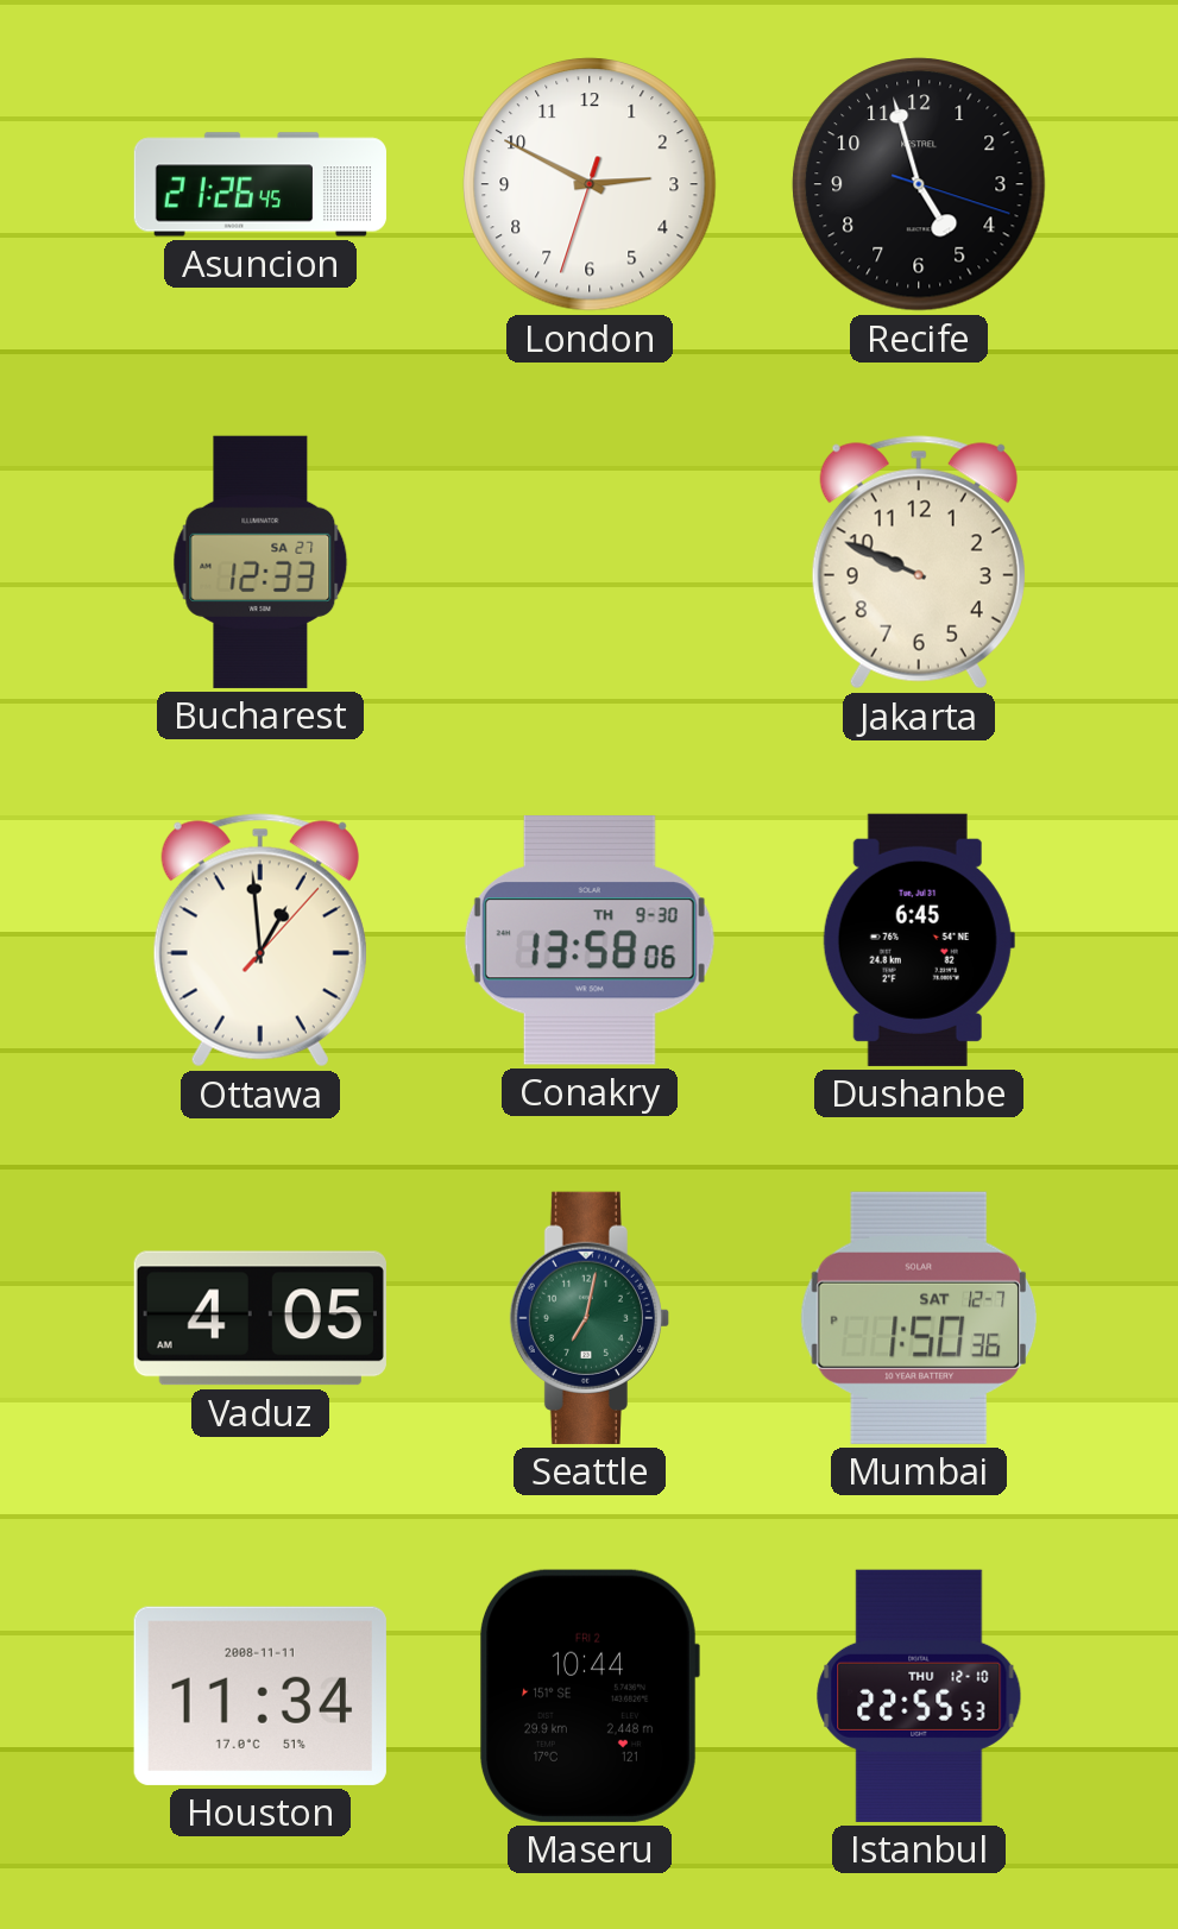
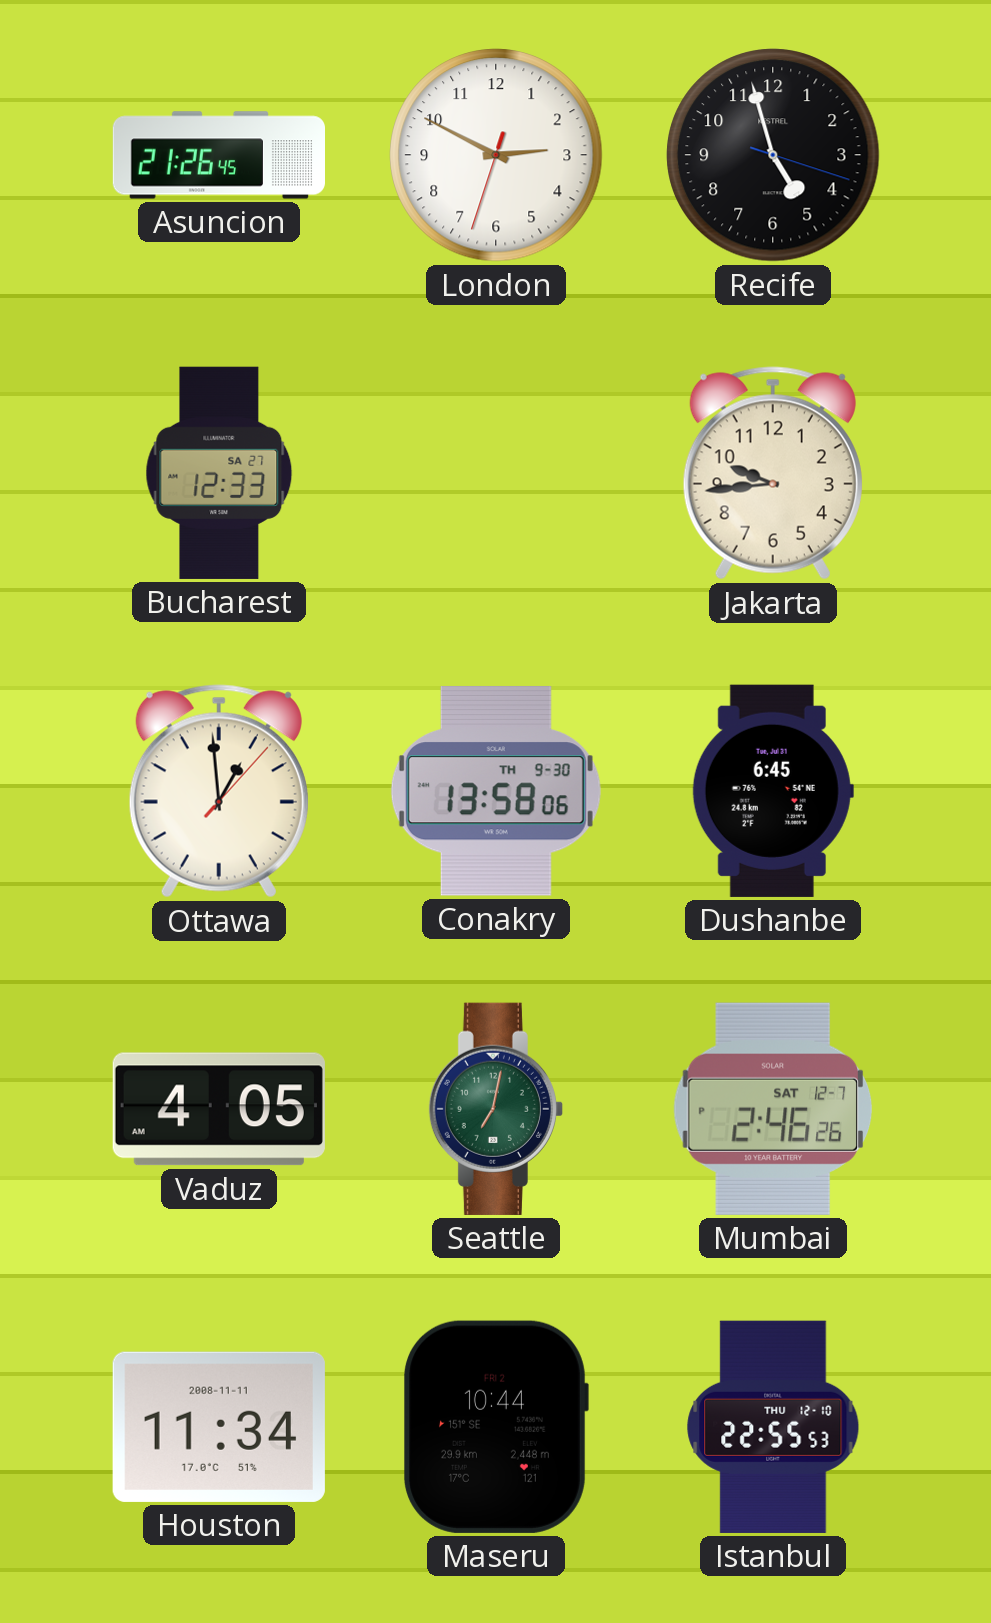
Jakarta: 9:49 -> 9:44 (773, 473)
Mumbai: 1:50 -> 2:46 (773, 1109)
